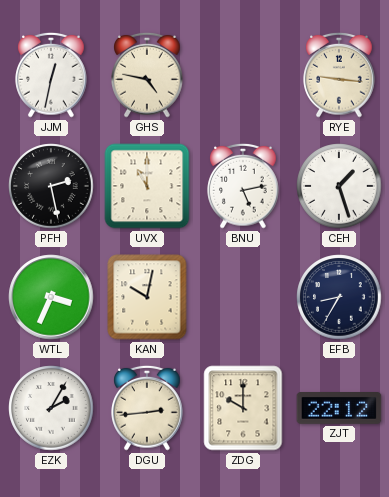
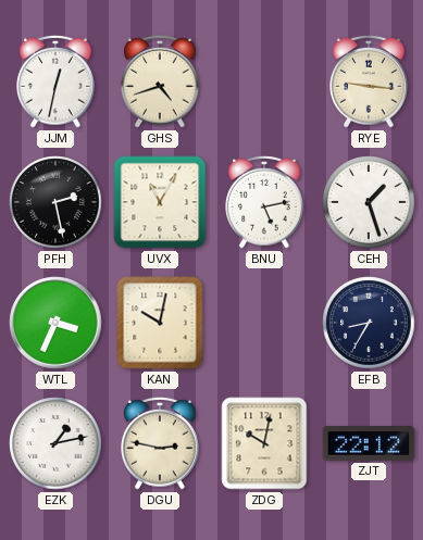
GHS: 4:47 -> 4:42 (160, 81)
UVX: 11:00 -> 11:05 (160, 202)
EZK: 2:05 -> 1:13 (55, 443)
DGU: 2:44 -> 2:47 (160, 443)
ZDG: 10:00 -> 10:02 (264, 443)
